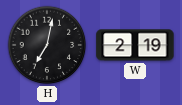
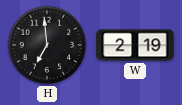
H: 7:02 -> 6:59 (47, 45)
